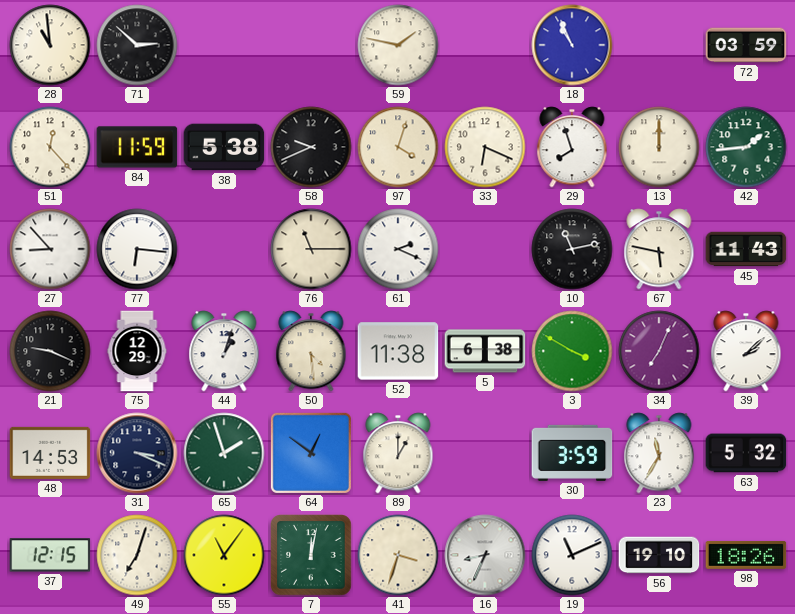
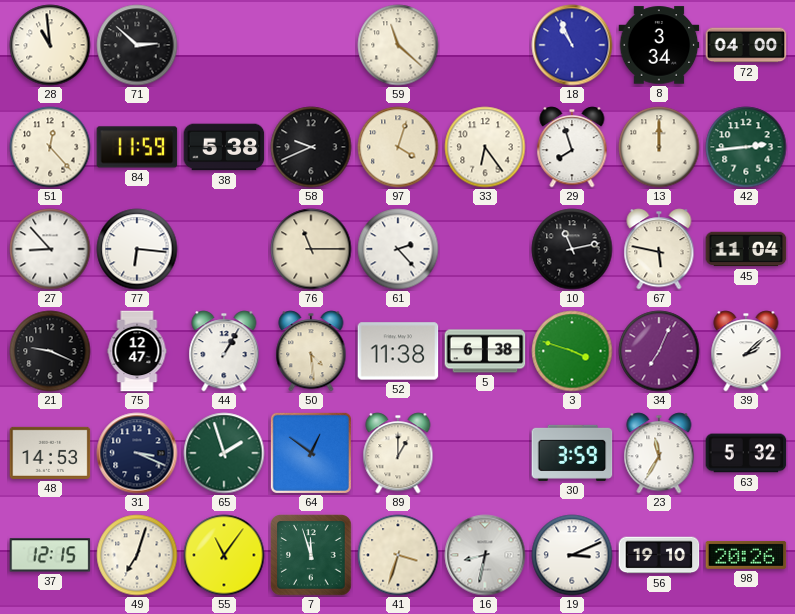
59: 1:47 -> 11:22 (398, 45)
8: none -> 3:34 (659, 45)
72: 03:59 -> 04:00 (746, 45)
33: 6:19 -> 6:24 (485, 147)
42: 1:44 -> 2:44 (746, 147)
61: 2:19 -> 2:23 (398, 249)
45: 11:43 -> 11:04 (746, 249)
75: 12:29 -> 12:47 (137, 351)
44: 1:03 -> 1:05 (224, 351)
3: 3:50 -> 3:48 (572, 351)
7: 12:02 -> 11:57 (311, 555)
16: 8:34 -> 8:32 (485, 555)
19: 11:11 -> 3:11 (572, 555)
98: 18:26 -> 20:26 (746, 555)
